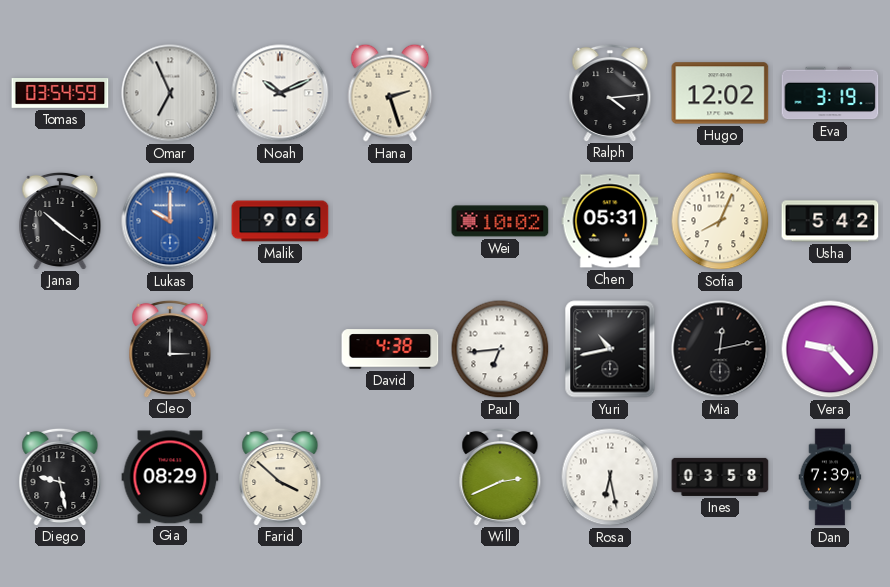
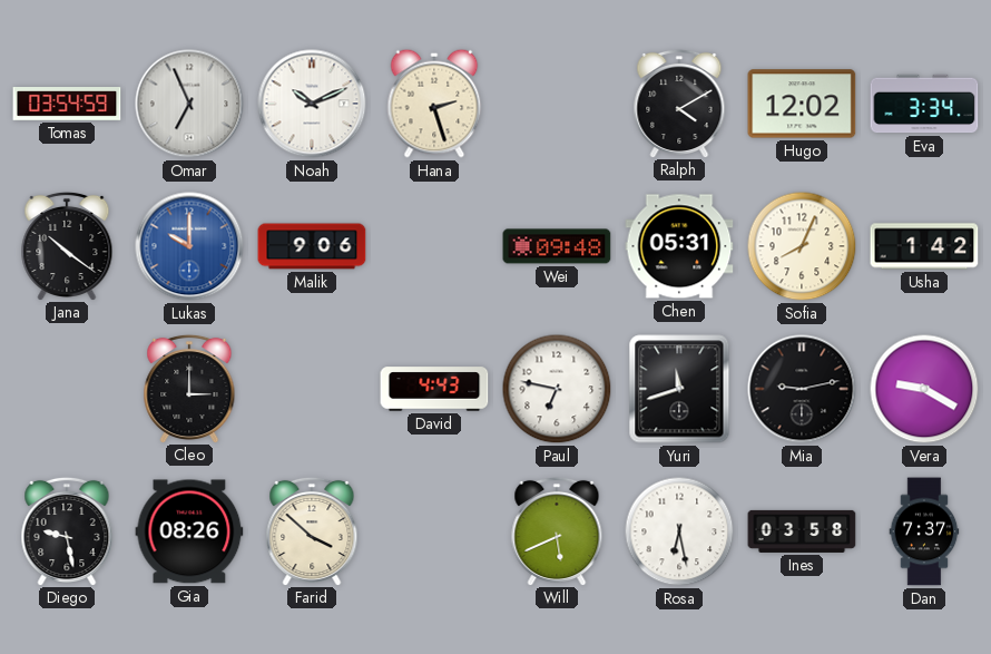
Ralph: 4:14 -> 4:10 (679, 103)
Eva: 3:19 -> 3:34 (924, 104)
Wei: 10:02 -> 09:48 (557, 246)
Usha: 5:42 -> 1:42 (924, 246)
David: 4:38 -> 4:43 (434, 389)
Paul: 6:44 -> 6:47 (557, 389)
Yuri: 10:43 -> 11:42 (679, 389)
Mia: 12:13 -> 9:13 (802, 389)
Vera: 9:23 -> 9:20 (924, 389)
Gia: 08:29 -> 08:26 (189, 531)
Will: 2:41 -> 5:41 (557, 530)
Dan: 7:39 -> 7:37 (924, 531)
